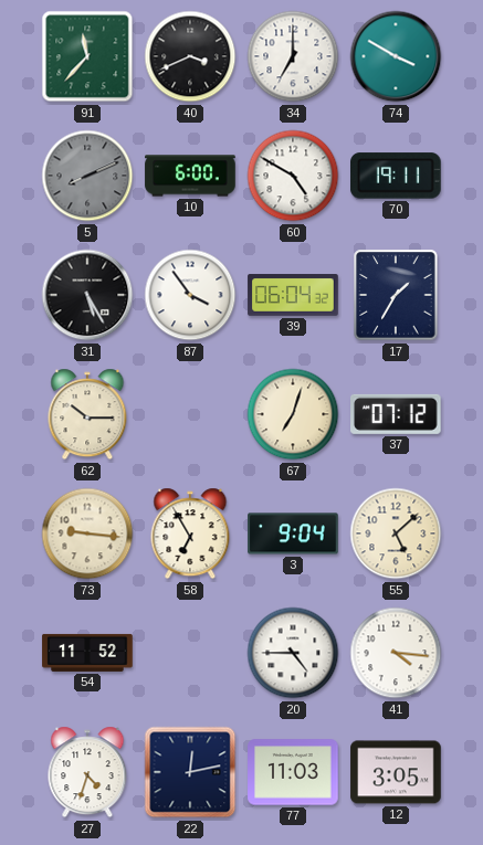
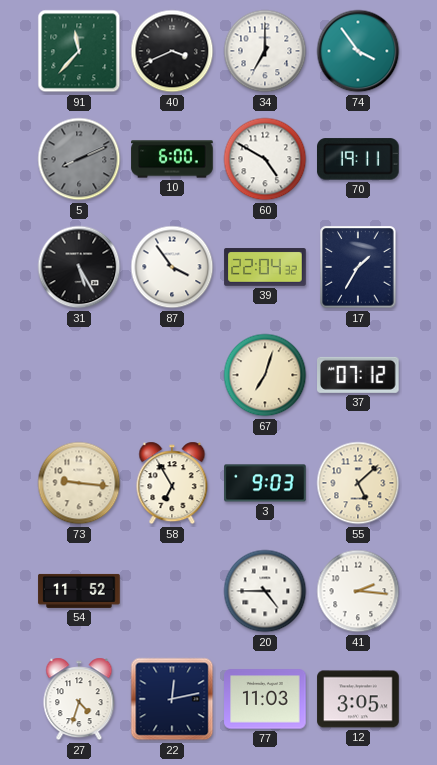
74: 3:50 -> 3:54 (358, 51)
39: 06:04 -> 22:04 (265, 267)
62: 10:15 -> none (87, 414)
3: 9:04 -> 9:03 (265, 483)
41: 4:16 -> 2:16 (358, 591)
